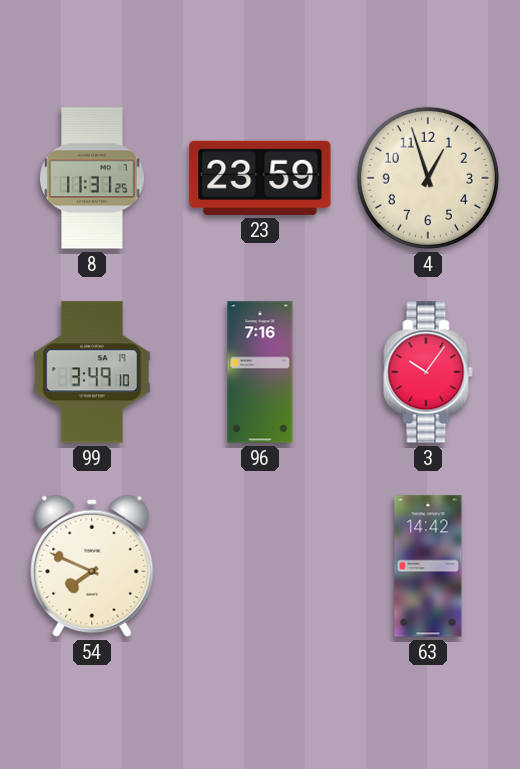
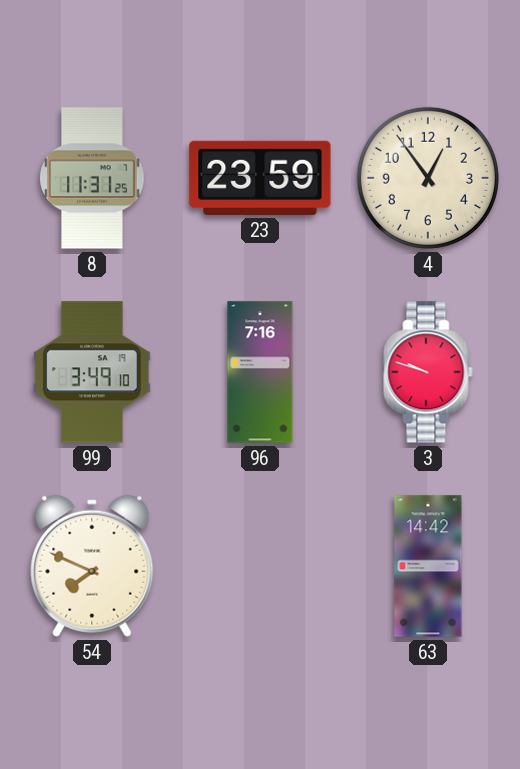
4: 12:57 -> 12:54 (428, 178)
3: 10:06 -> 9:48 (428, 372)
